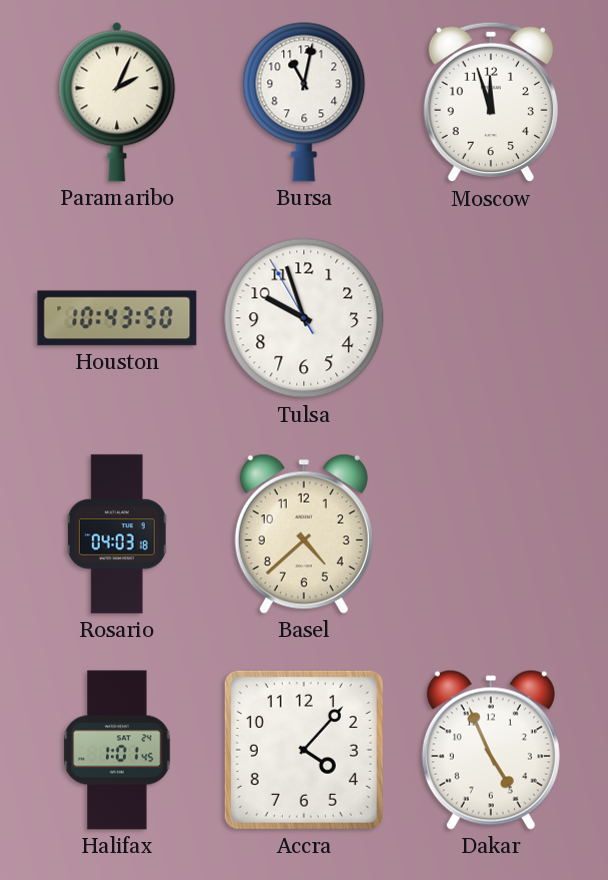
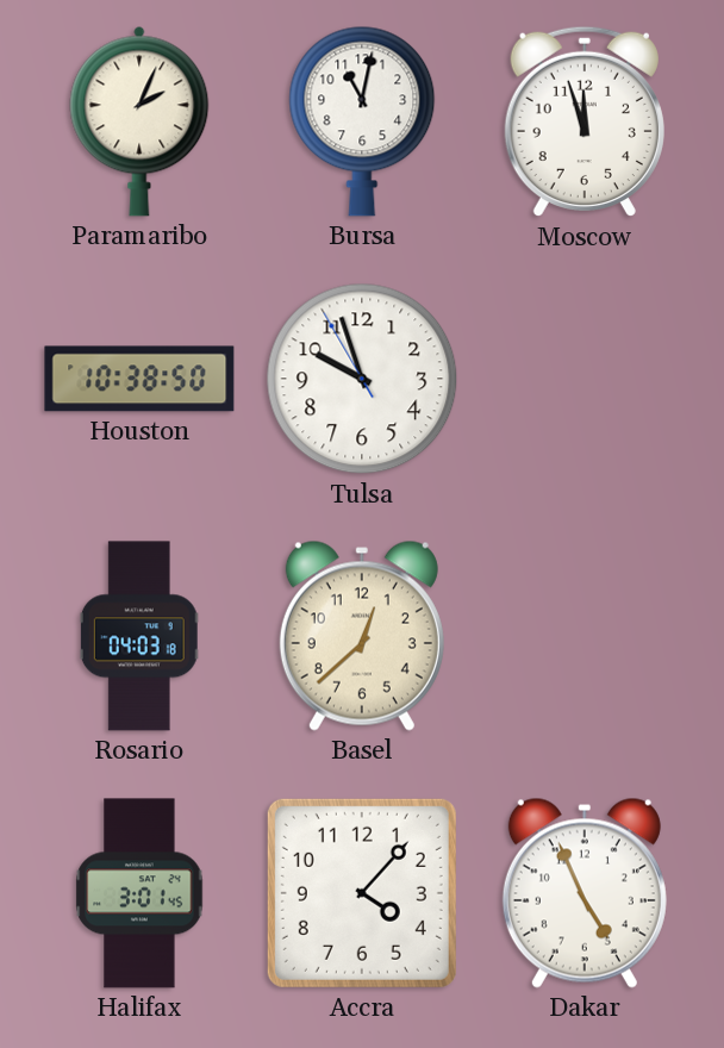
Houston: 10:43 -> 10:38 (139, 379)
Basel: 4:38 -> 12:38 (362, 636)
Halifax: 1:01 -> 3:01 (139, 893)
